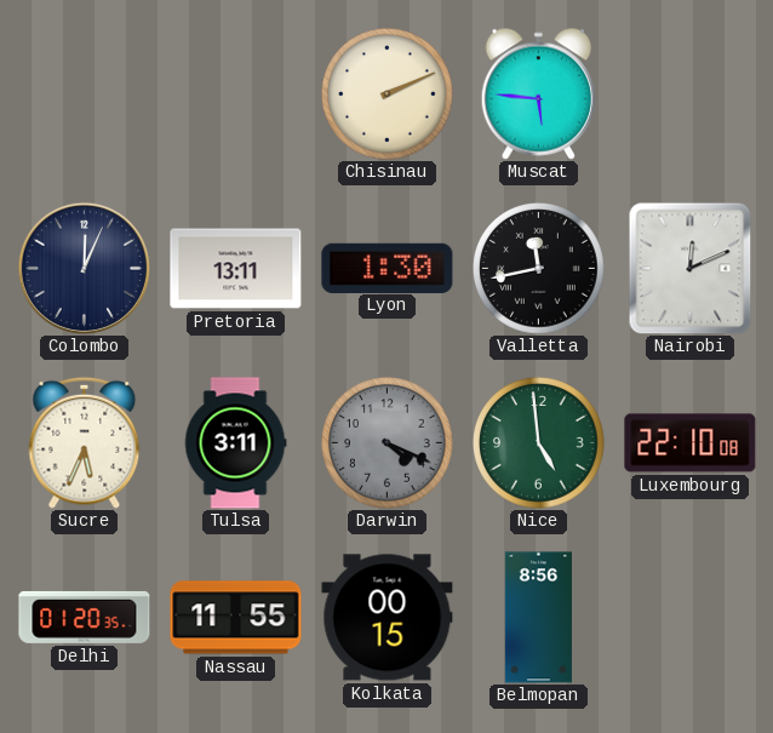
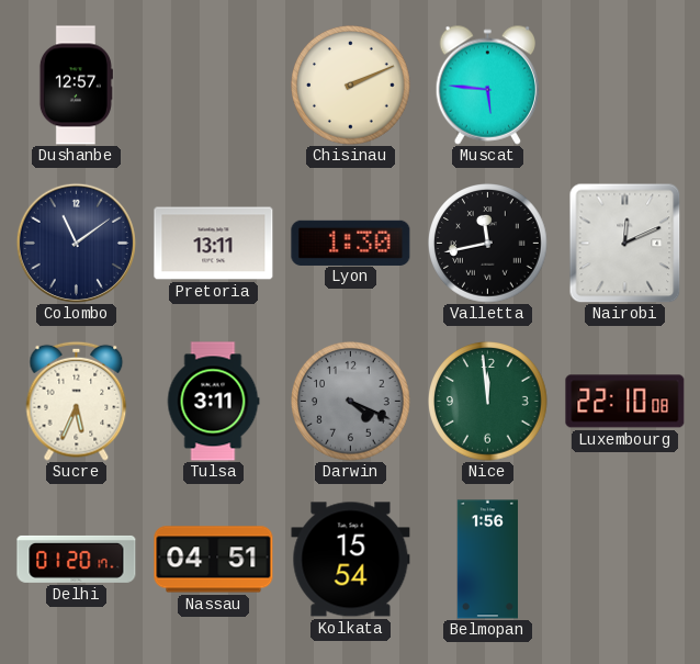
Dushanbe: none -> 12:57 (76, 86)
Colombo: 12:04 -> 11:09 (76, 243)
Nice: 4:59 -> 11:59 (488, 402)
Delhi: 01:20:35 -> 01:20:17 (77, 559)
Nassau: 11:55 -> 04:51 (214, 560)
Kolkata: 00:15 -> 15:54 (351, 560)
Belmopan: 8:56 -> 1:56 (487, 560)
